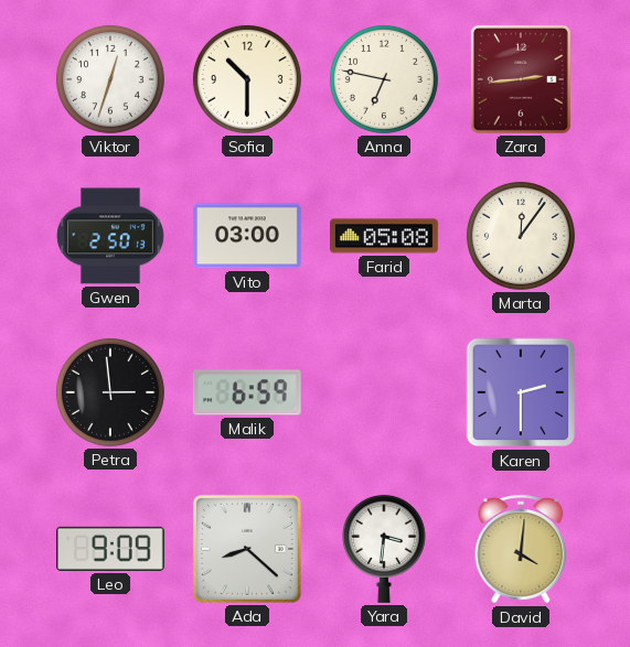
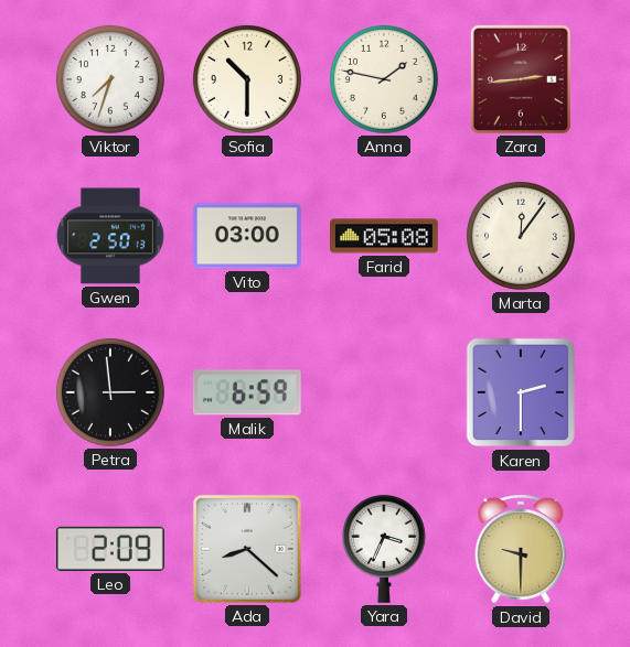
Viktor: 12:33 -> 7:33 (110, 79)
Anna: 6:47 -> 1:47 (384, 79)
Leo: 9:09 -> 2:09 (110, 549)
Yara: 3:31 -> 3:34 (384, 549)
David: 4:01 -> 9:30 (521, 549)
